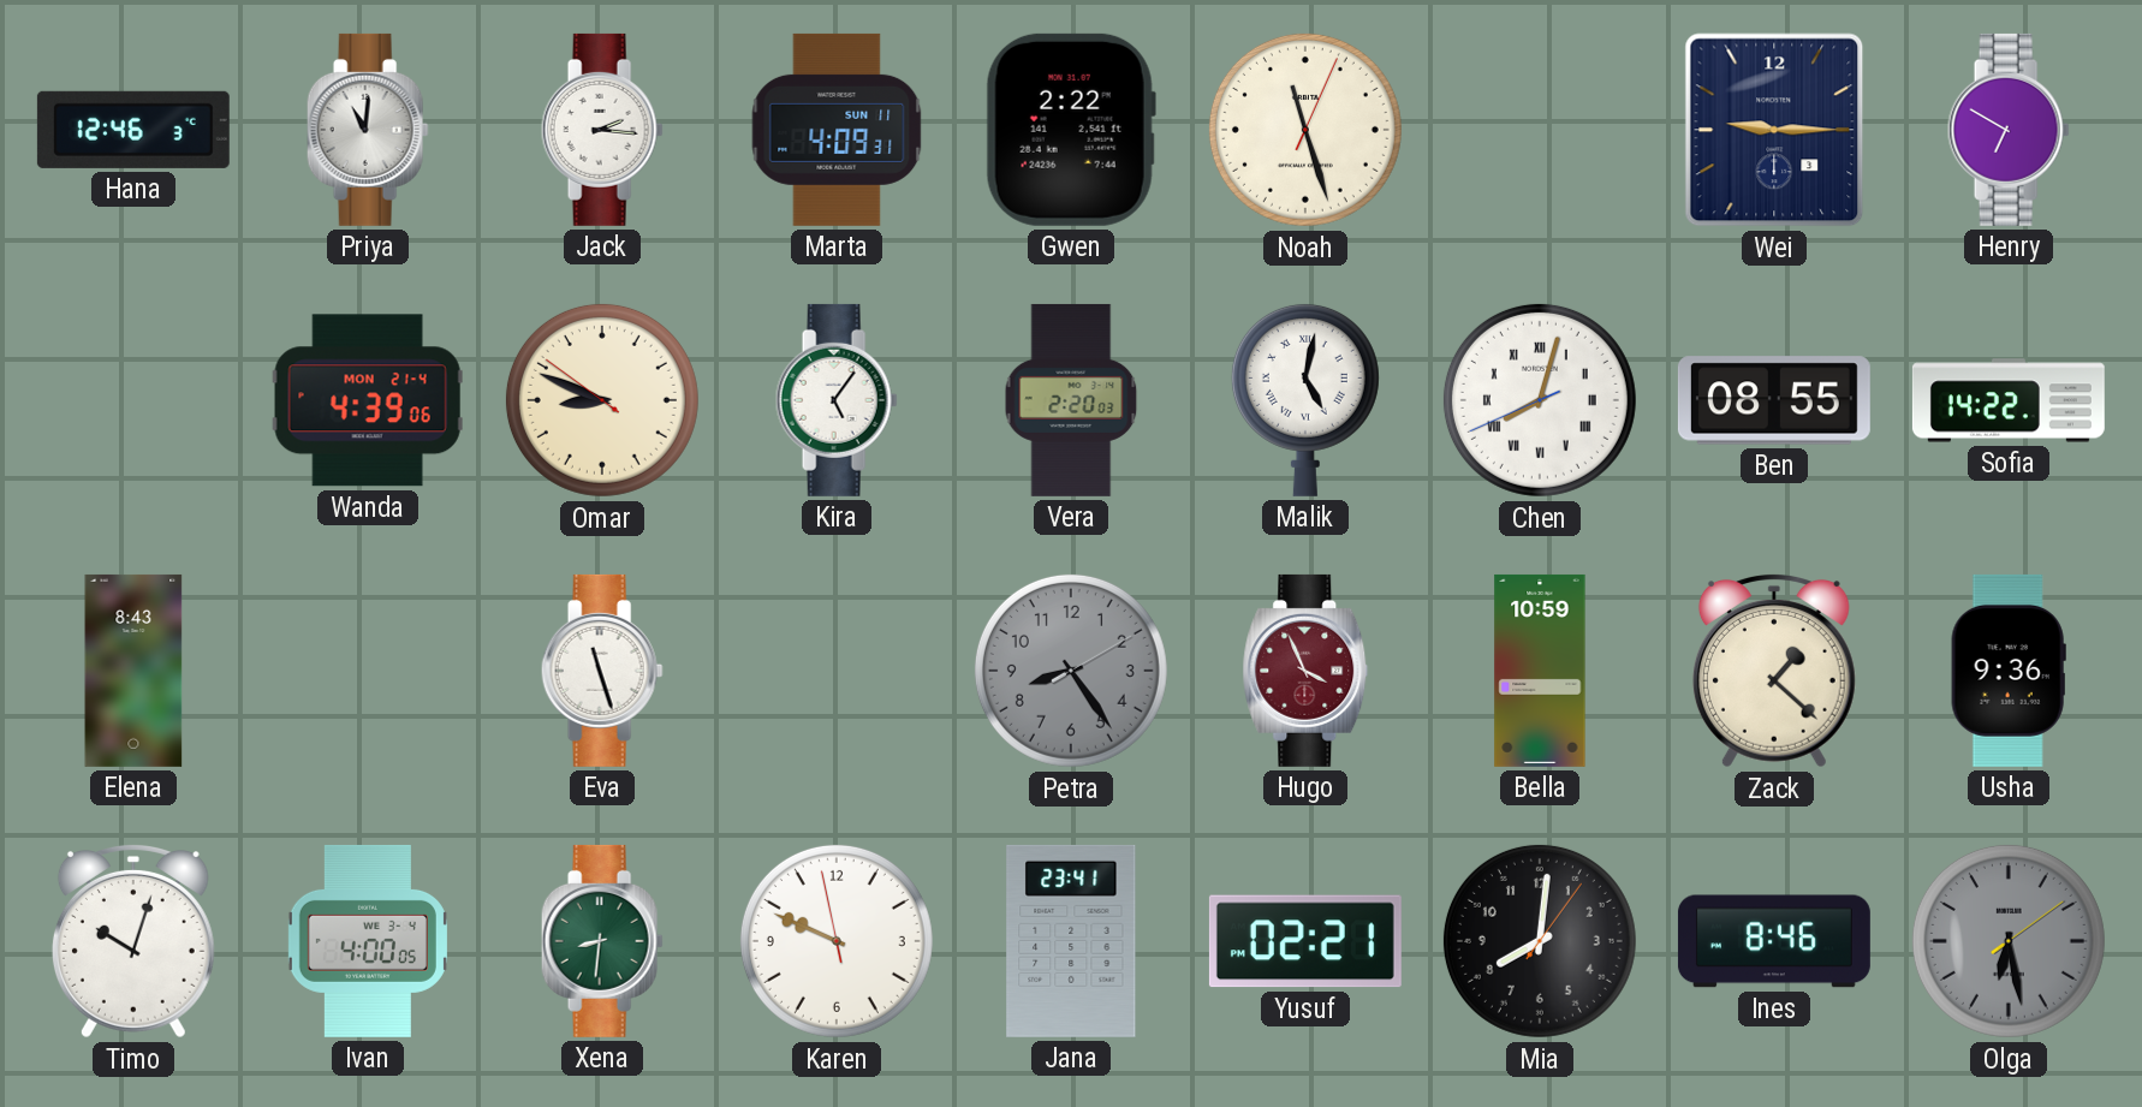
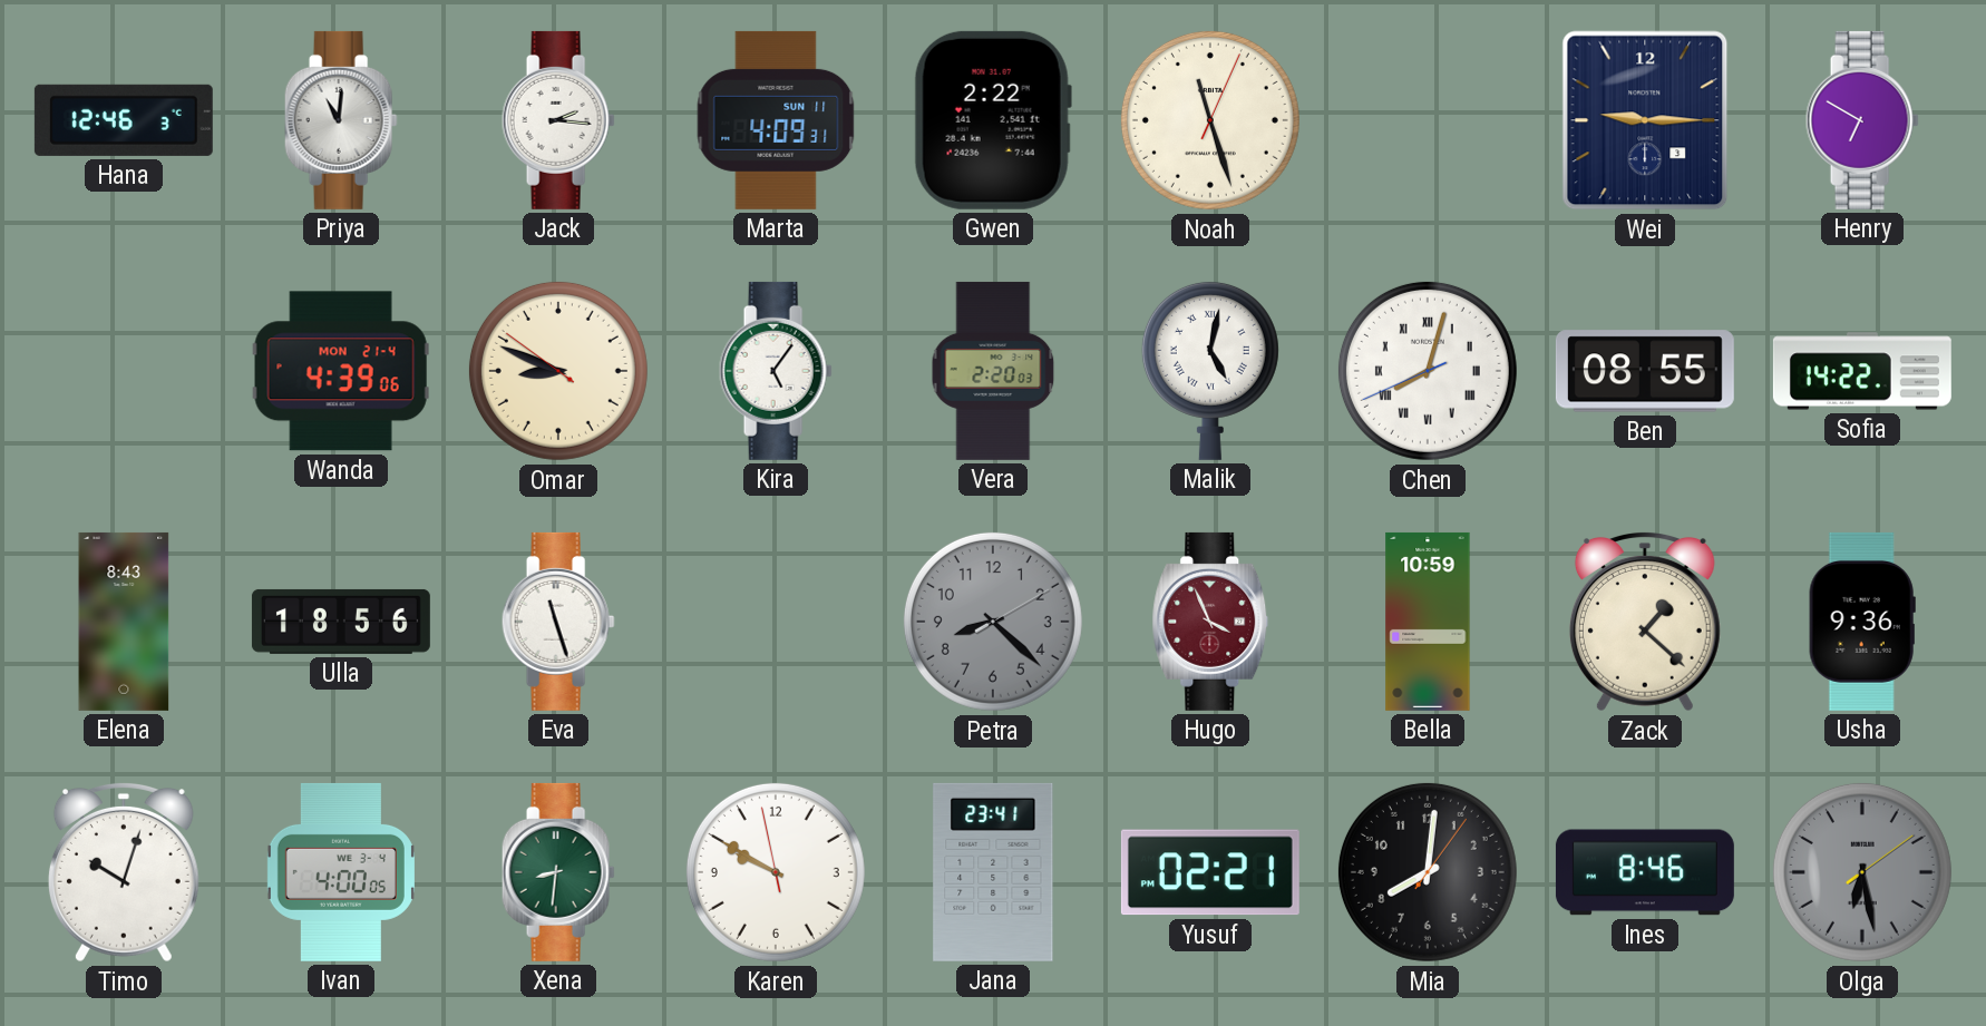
Ulla: none -> 18:56 (341, 622)
Petra: 8:24 -> 8:22 (993, 622)
Karen: 9:48 -> 9:49 (776, 872)
